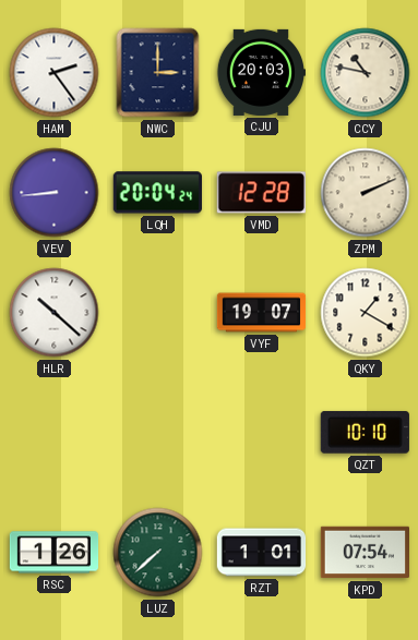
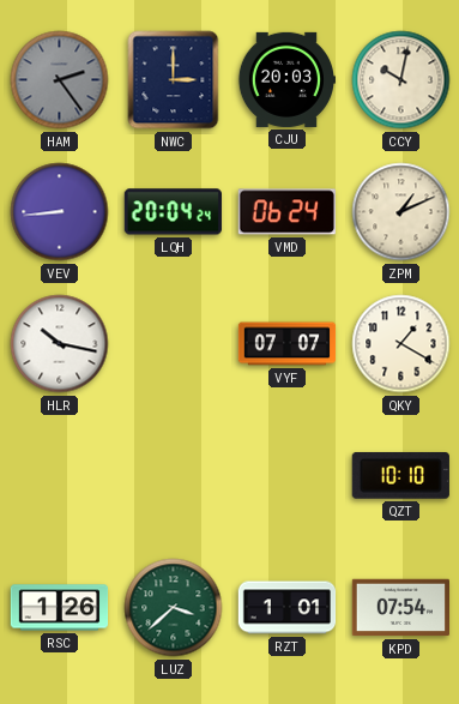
HAM dial: white -> grey (60, 80)
CCY: 10:47 -> 10:02 (401, 80)
VMD: 12:28 -> 06:24 (286, 212)
ZPM: 2:11 -> 1:11 (401, 212)
HLR: 10:22 -> 10:17 (60, 344)
VYF: 19:07 -> 07:07 (288, 344)
LUZ: 7:38 -> 3:38 (174, 608)
